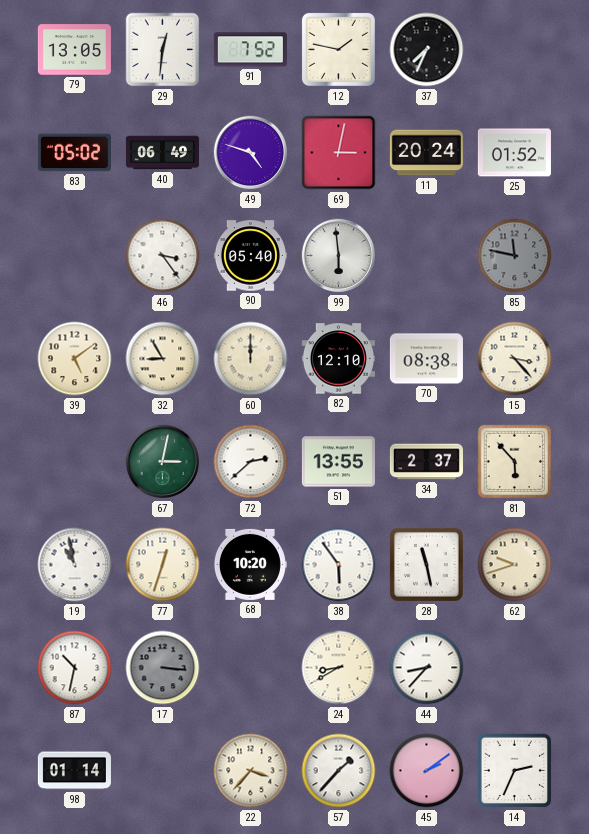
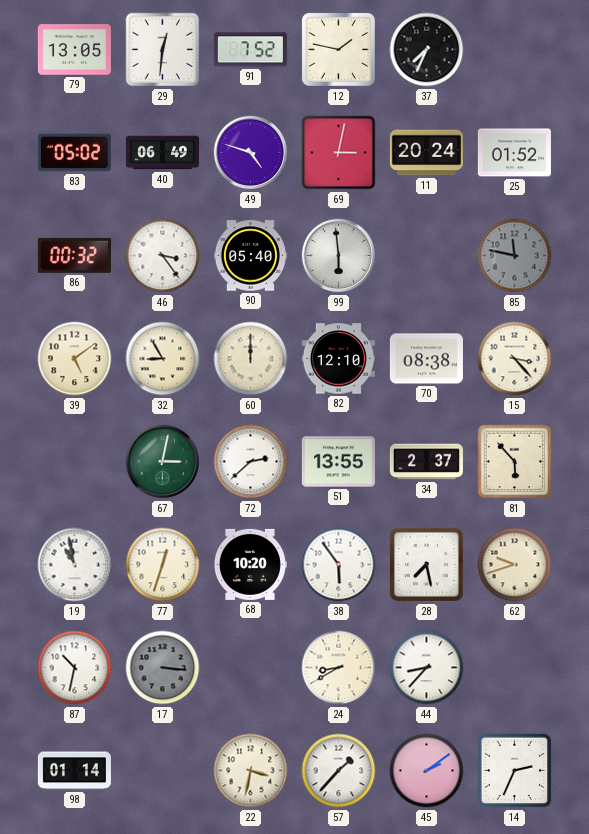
86: none -> 00:32 (74, 255)
28: 11:28 -> 7:28 (426, 564)
22: 3:37 -> 3:32 (251, 771)
